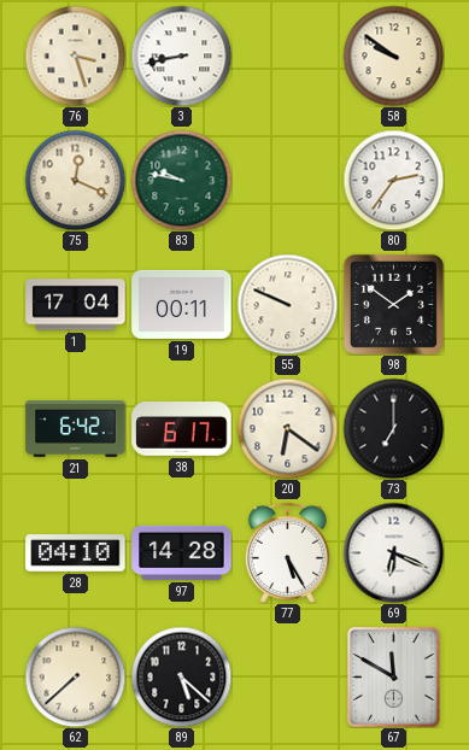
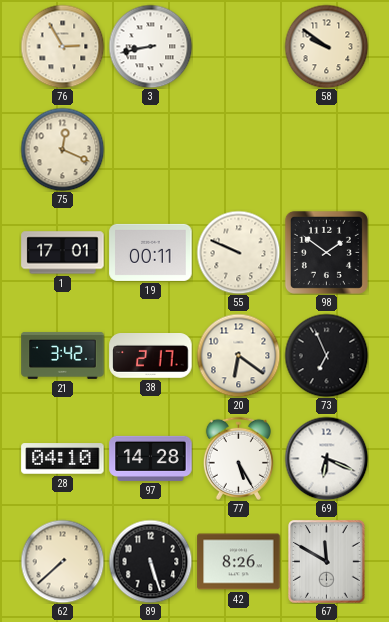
76: 3:27 -> 2:55 (62, 46)
83: 9:47 -> none (181, 180)
80: 2:36 -> none (393, 180)
1: 17:04 -> 17:01 (63, 253)
21: 6:42 -> 3:42 (63, 355)
38: 6:17 -> 2:17 (151, 356)
73: 7:00 -> 6:56 (326, 355)
89: 5:22 -> 5:27 (150, 561)
42: none -> 8:26 (239, 562)
